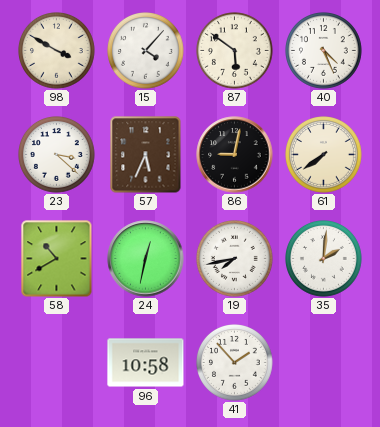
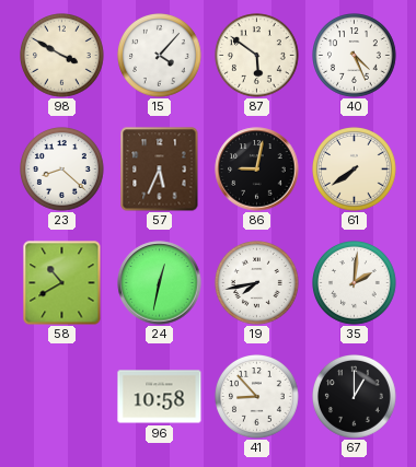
23: 3:22 -> 8:22 (62, 170)
41: 1:53 -> 8:53 (257, 397)
67: none -> 1:00 (355, 397)
